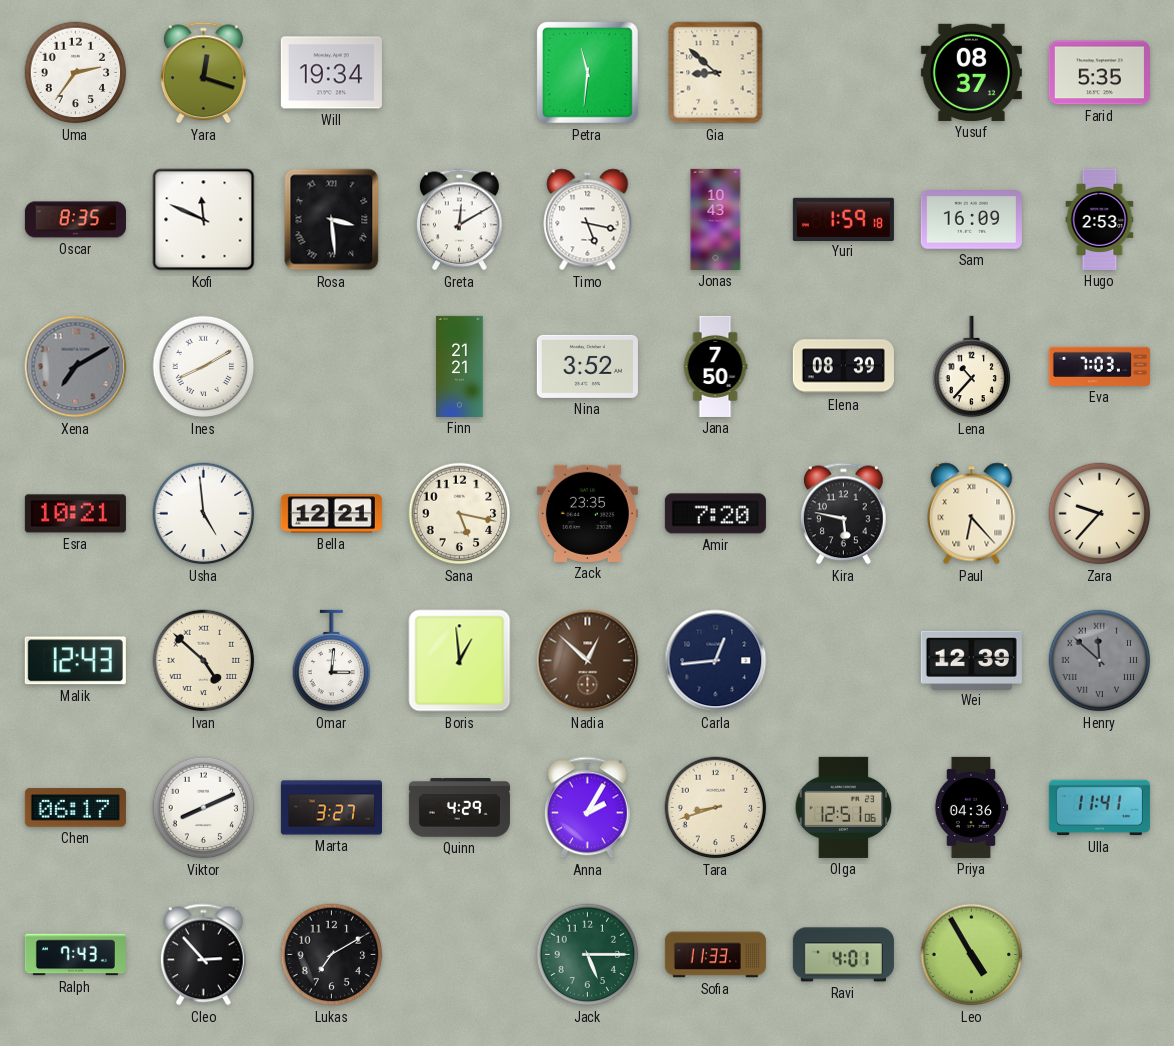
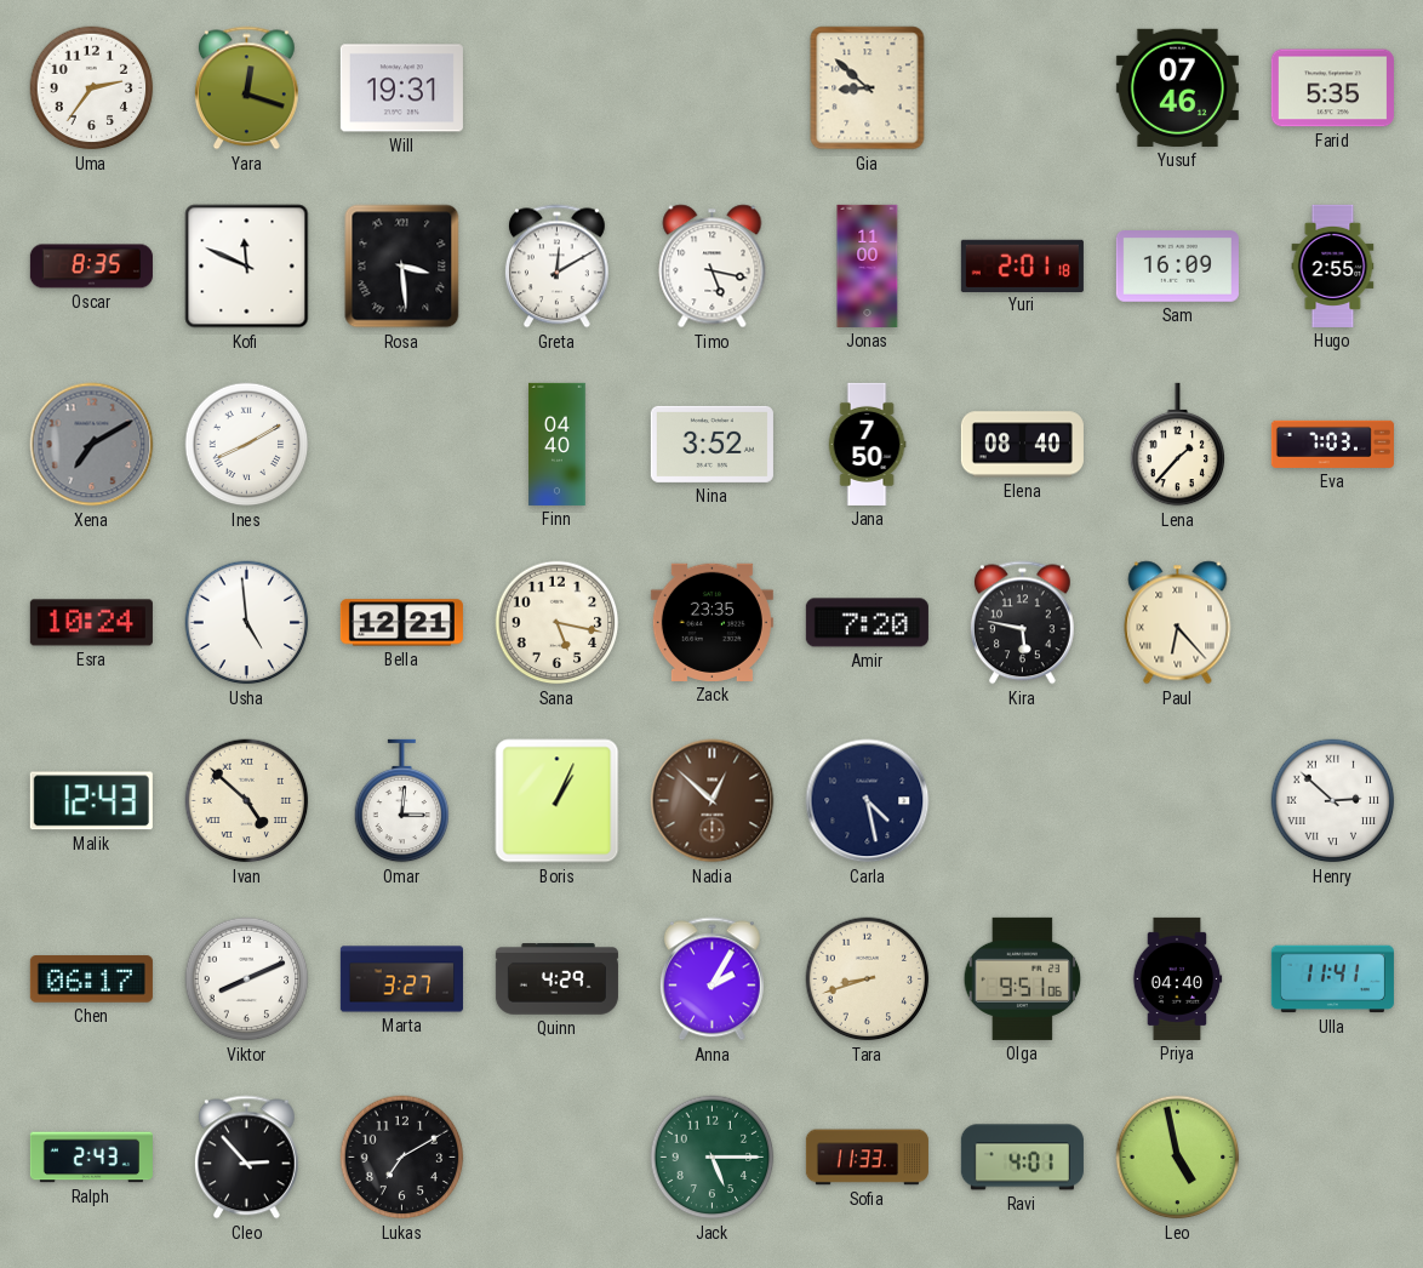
Will: 19:34 -> 19:31 (401, 88)
Petra: 11:31 -> none (587, 72)
Yusuf: 08:37 -> 07:46 (1177, 87)
Jonas: 10:43 -> 11:00 (868, 265)
Yuri: 1:59 -> 2:01 (1022, 265)
Hugo: 2:53 -> 2:55 (1333, 265)
Finn: 21:21 -> 04:40 (558, 444)
Elena: 08:39 -> 08:40 (1022, 445)
Lena: 10:37 -> 1:37 (1178, 445)
Esra: 10:21 -> 10:24 (91, 623)
Zara: 9:37 -> none (1100, 514)
Boris: 12:59 -> 1:04 (558, 801)
Carla: 12:44 -> 4:28 (868, 801)
Wei: 12:39 -> none (971, 660)
Henry: 11:52 -> 2:52 (1333, 801)
Henry dial: grey -> white (1333, 801)
Olga: 12:51 -> 9:51 (1023, 978)
Priya: 04:36 -> 04:40 (1177, 978)
Ralph: 7:43 -> 2:43 (91, 1158)
Leo: 4:55 -> 4:58 (1178, 1158)
